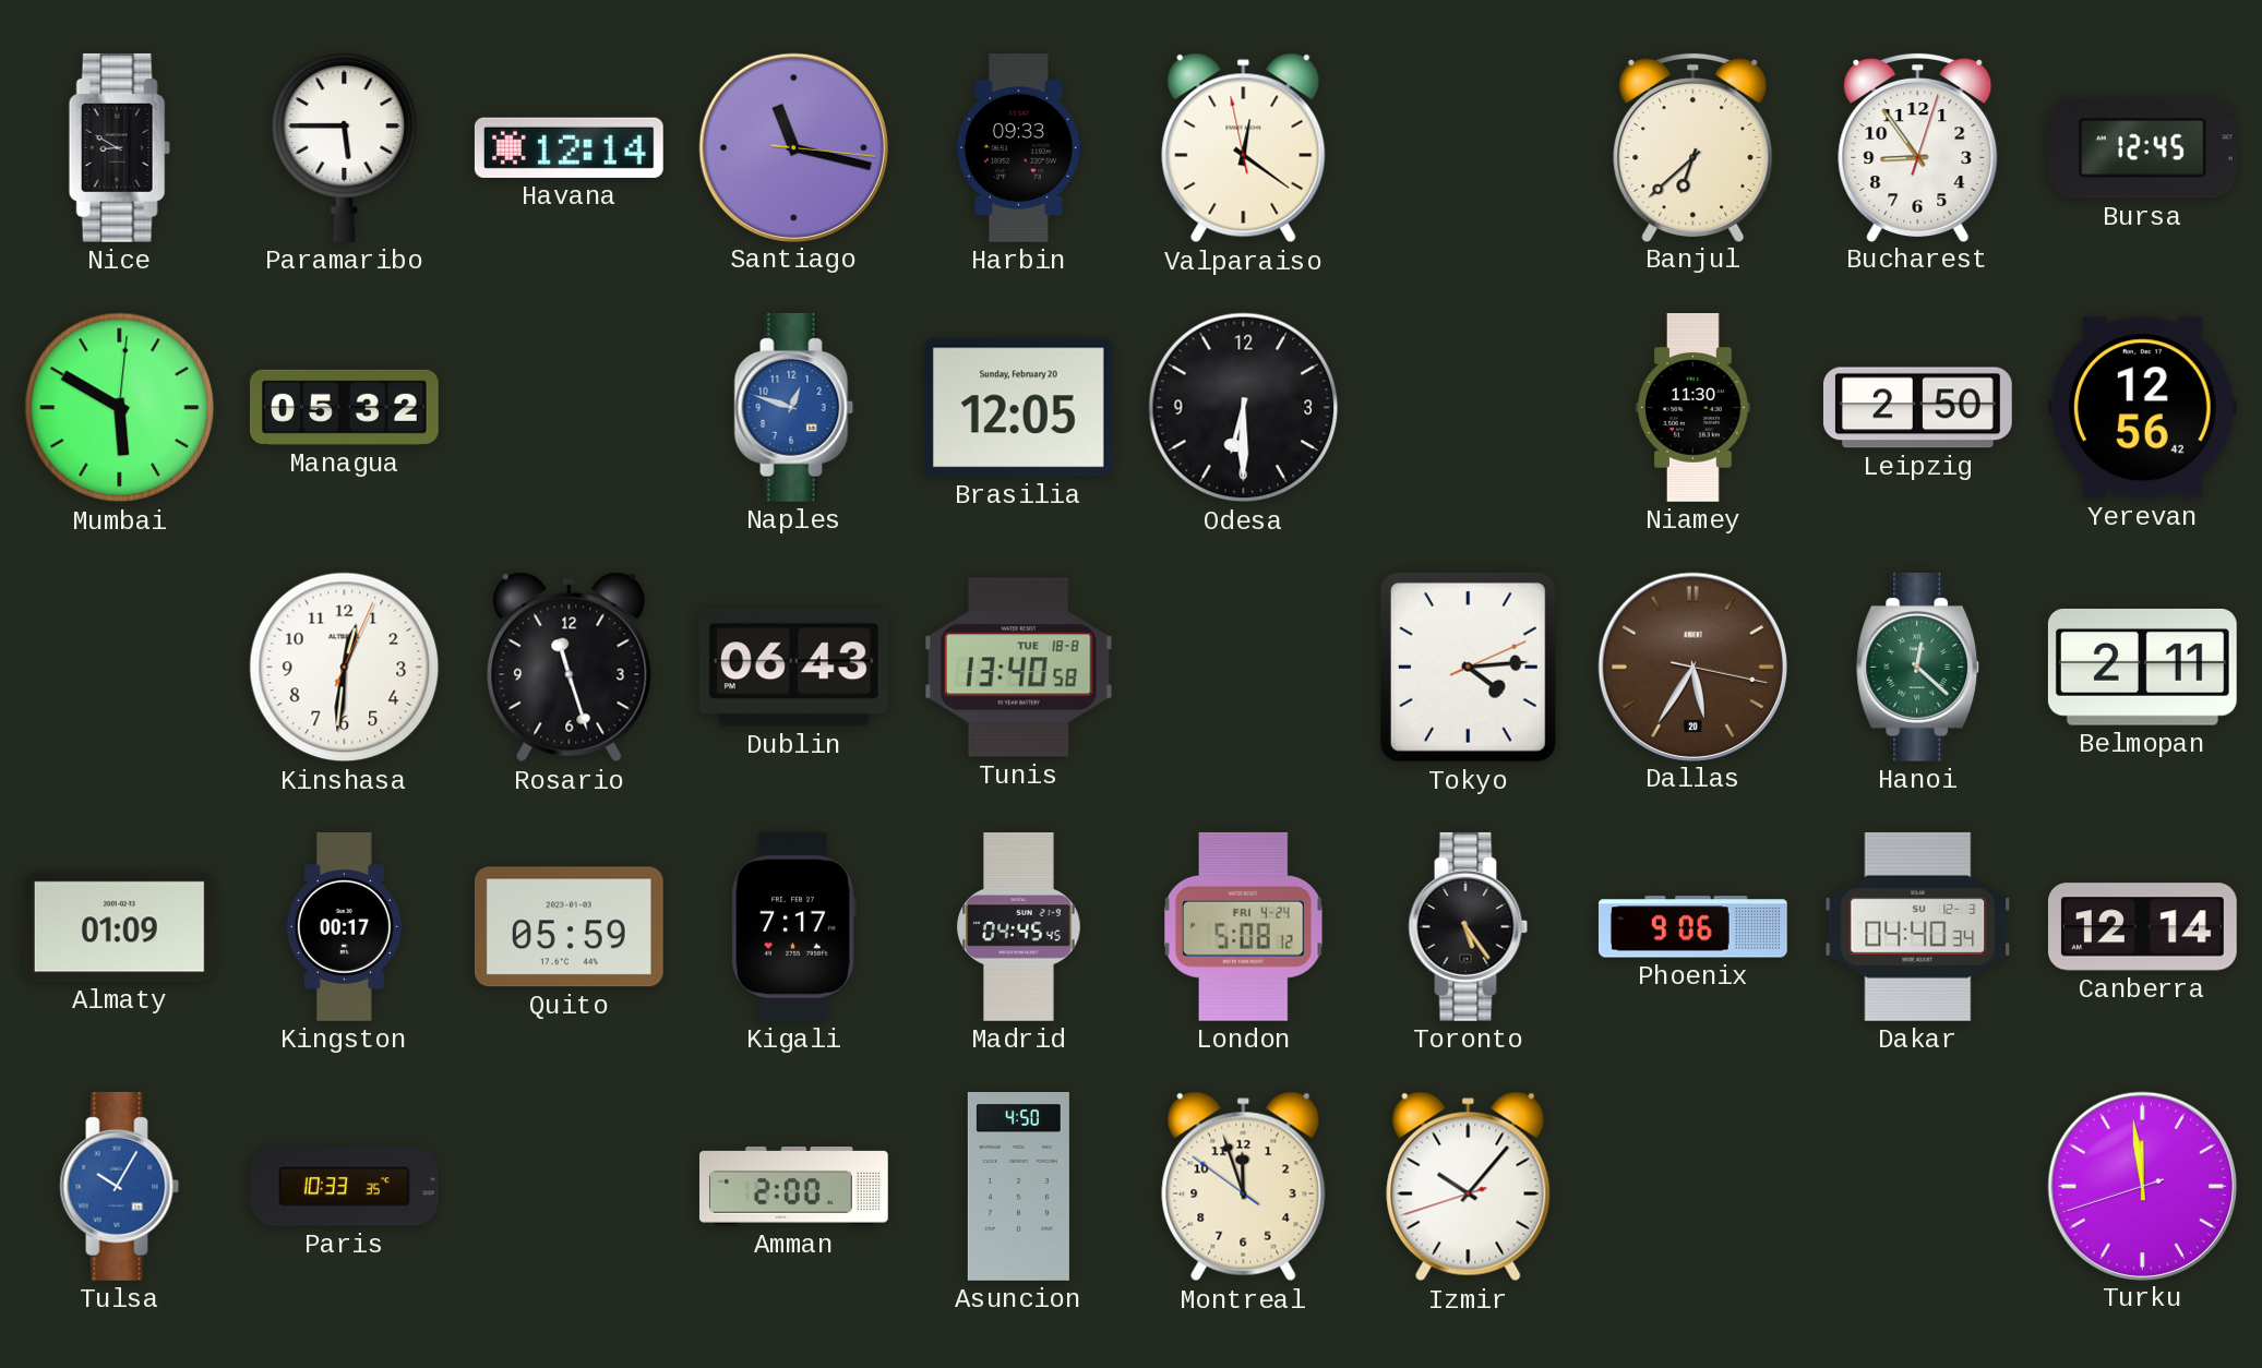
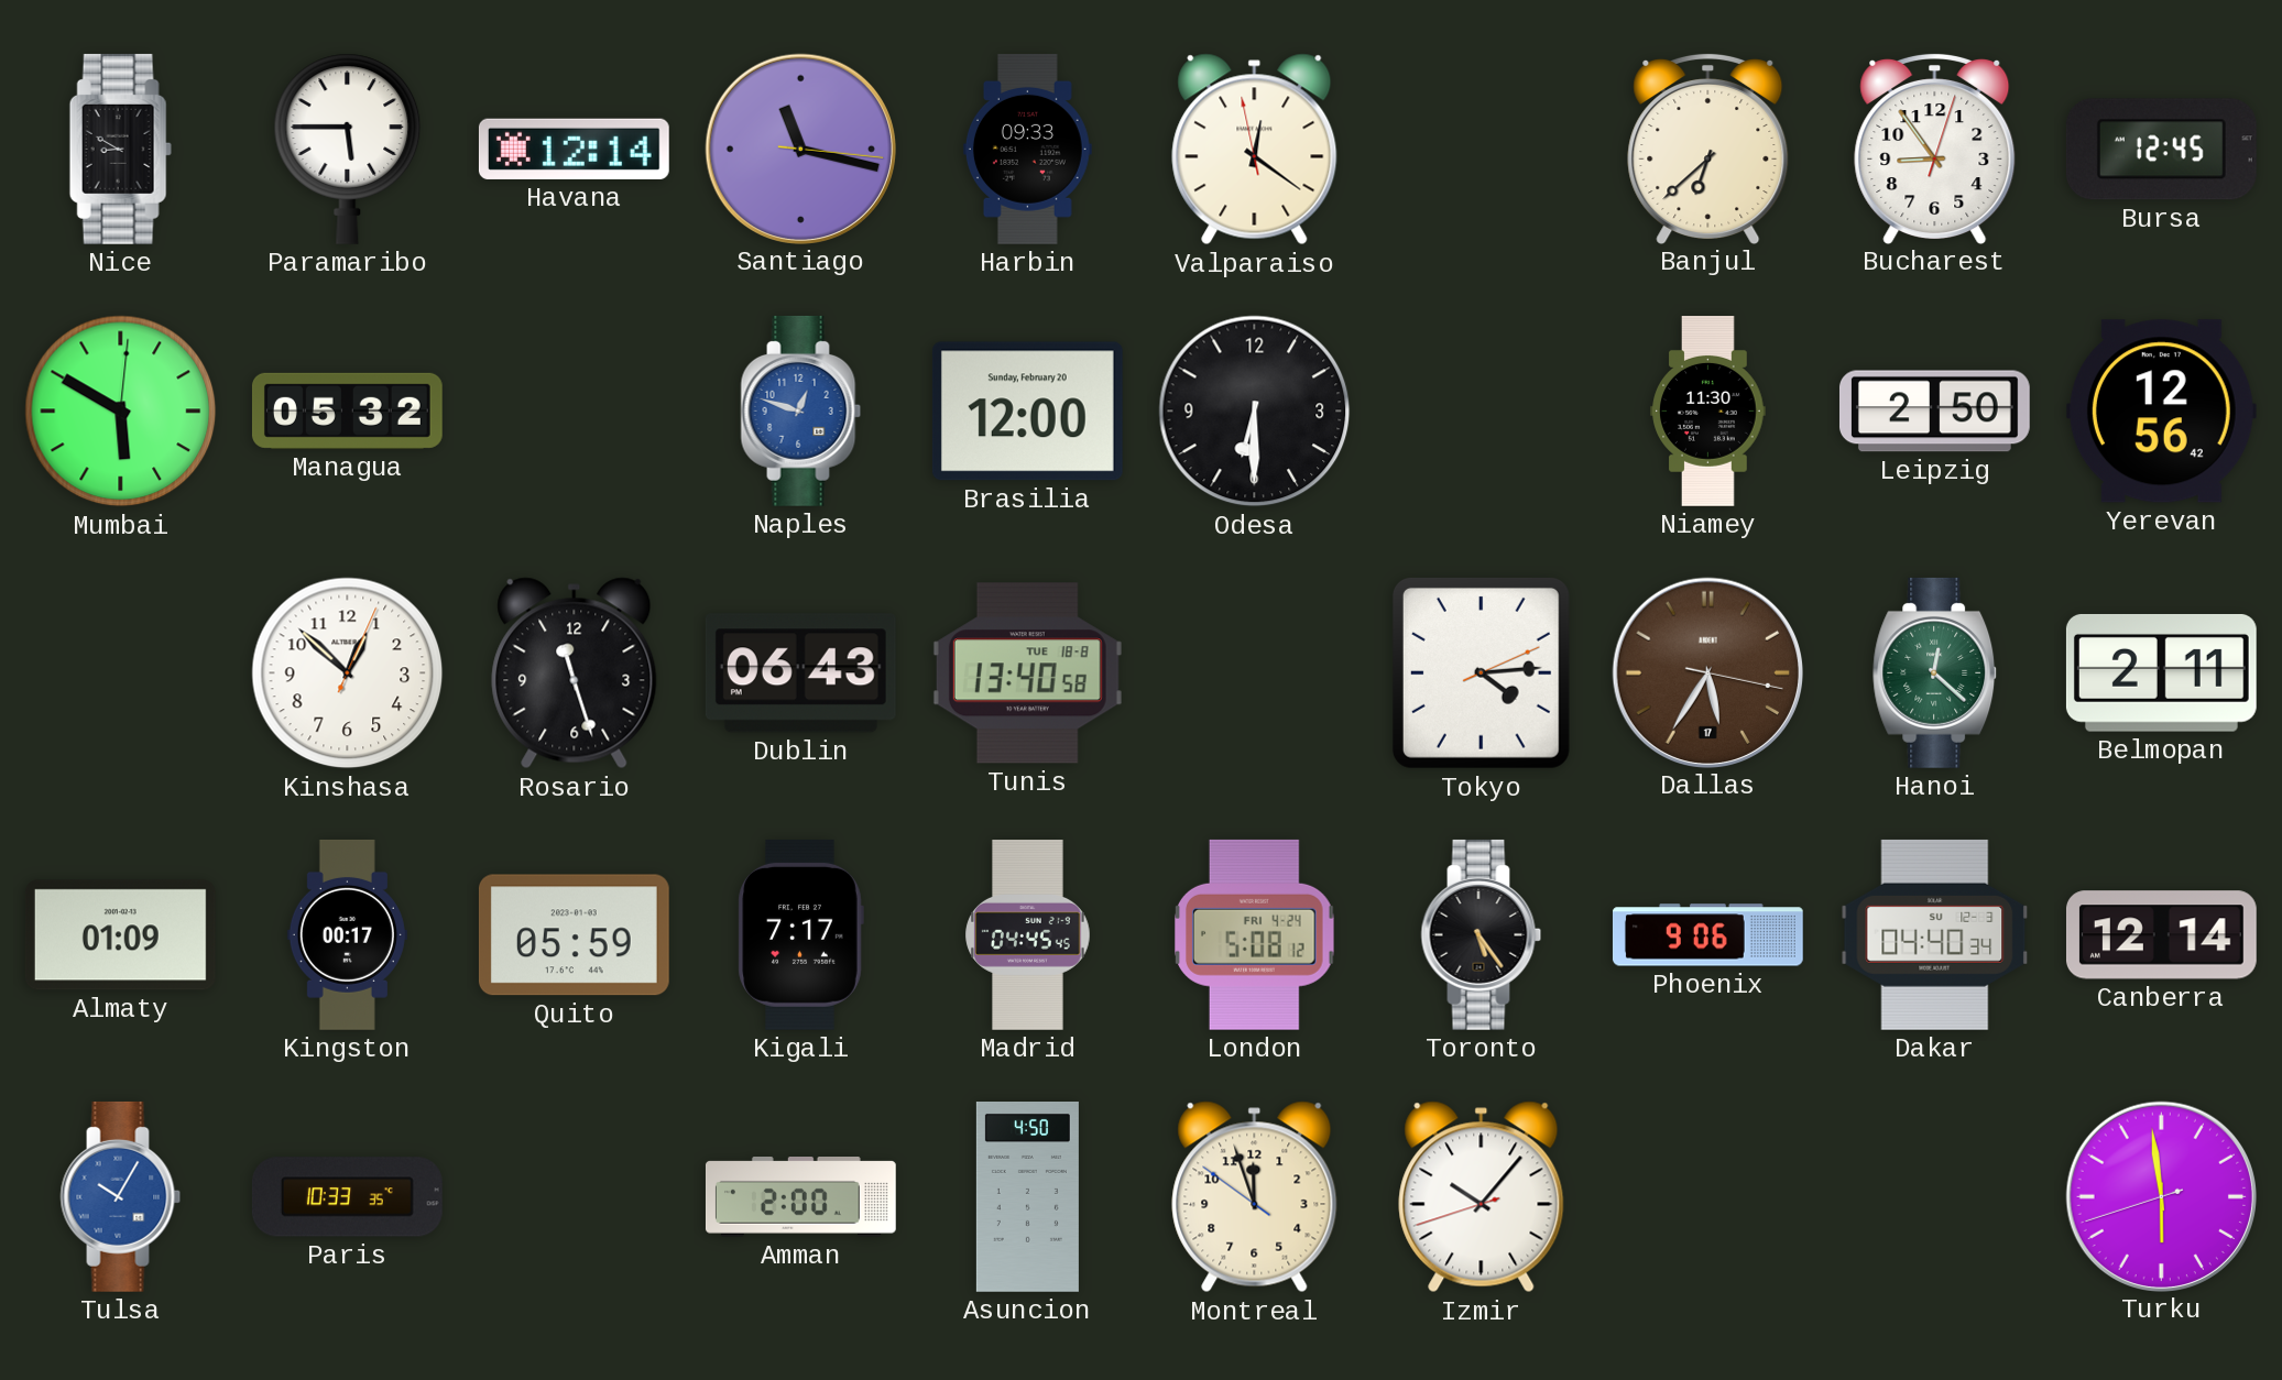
Brasilia: 12:05 -> 12:00 (1027, 412)
Kinshasa: 12:31 -> 12:52 (348, 673)
Dallas date: 20 -> 17 (1707, 672)
Turku: 11:58 -> 5:58 (2161, 1196)
